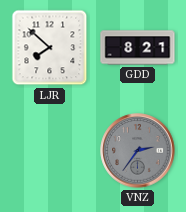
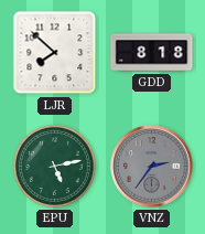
GDD: 8:21 -> 8:18 (152, 53)
EPU: none -> 5:13 (54, 166)
